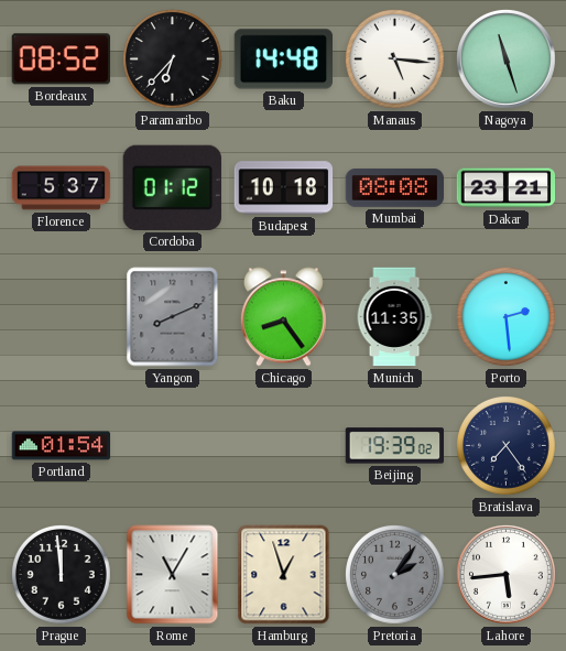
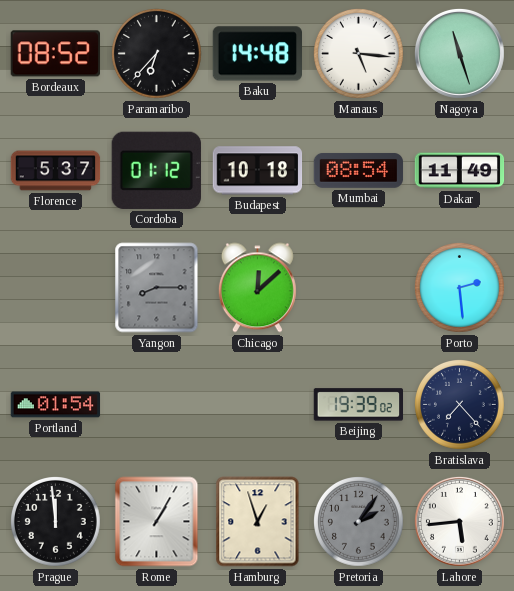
Mumbai: 08:08 -> 08:54 (359, 171)
Dakar: 23:21 -> 11:49 (460, 171)
Yangon: 8:11 -> 8:15 (157, 288)
Chicago: 8:24 -> 12:08 (257, 288)
Munich: 11:35 -> none (394, 317)
Bratislava: 7:24 -> 7:23 (460, 405)
Rome: 11:05 -> 1:05 (157, 522)
